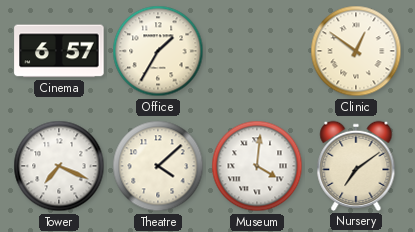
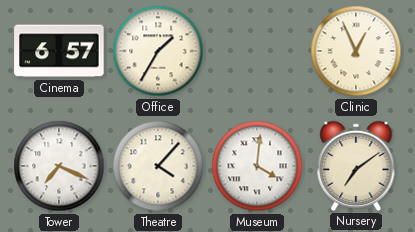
Clinic: 12:51 -> 12:56 (356, 51)
Theatre: 4:08 -> 4:07 (158, 166)
